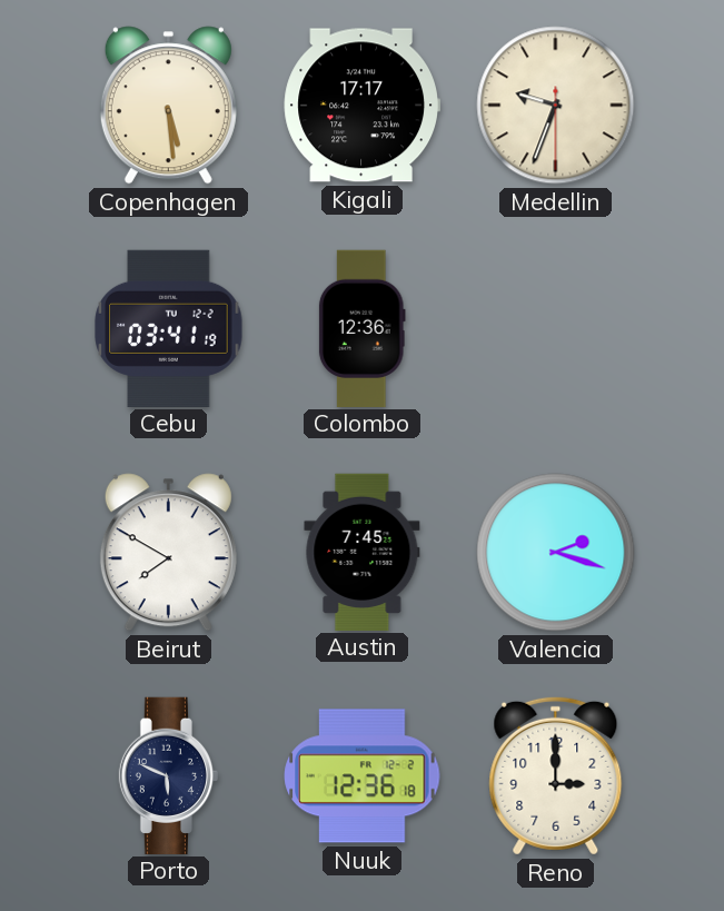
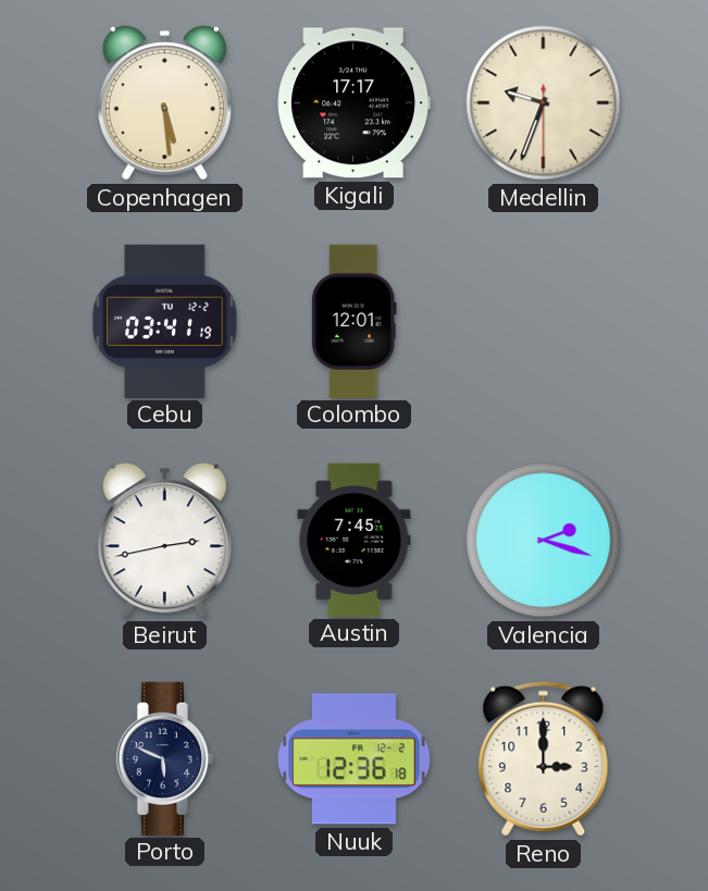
Colombo: 12:36 -> 12:01 (353, 321)
Beirut: 7:50 -> 2:43 (164, 541)
